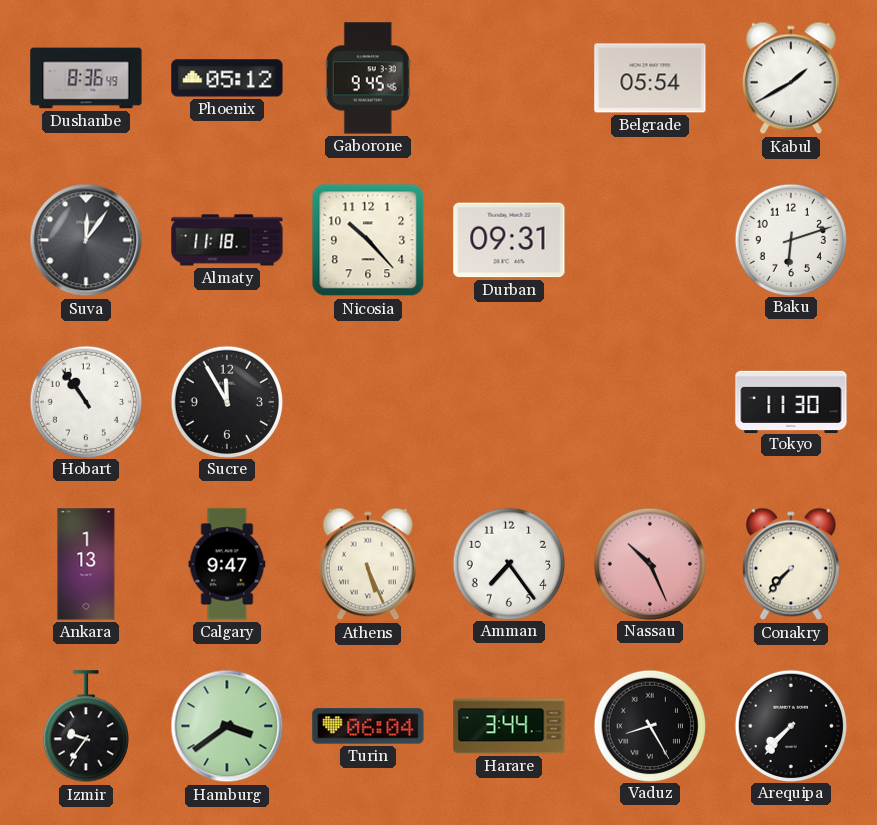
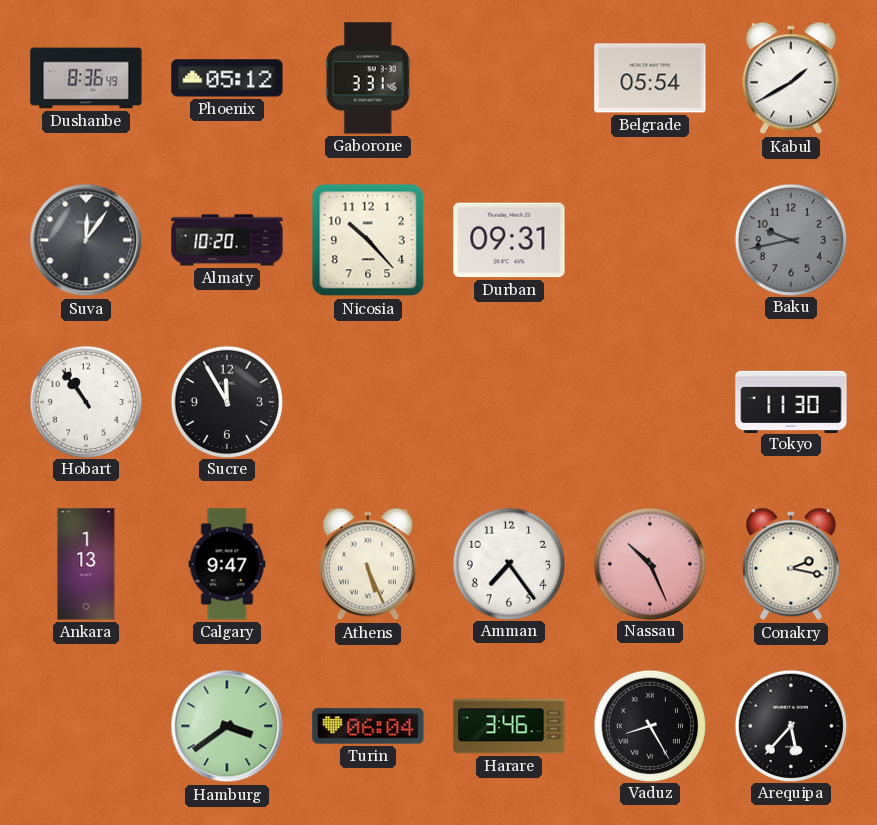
Gaborone: 9:45 -> 3:31 (368, 78)
Almaty: 11:18 -> 10:20 (227, 240)
Baku: 6:12 -> 9:43 (790, 239)
Baku dial: white -> grey (790, 239)
Conakry: 7:37 -> 2:17 (791, 564)
Izmir: 9:36 -> none (86, 727)
Harare: 3:44 -> 3:46 (509, 726)
Arequipa: 7:37 -> 5:37 (790, 725)
